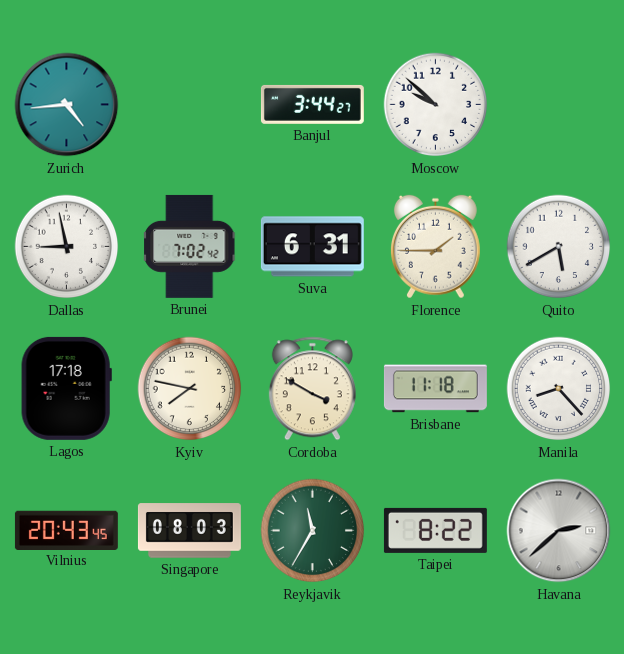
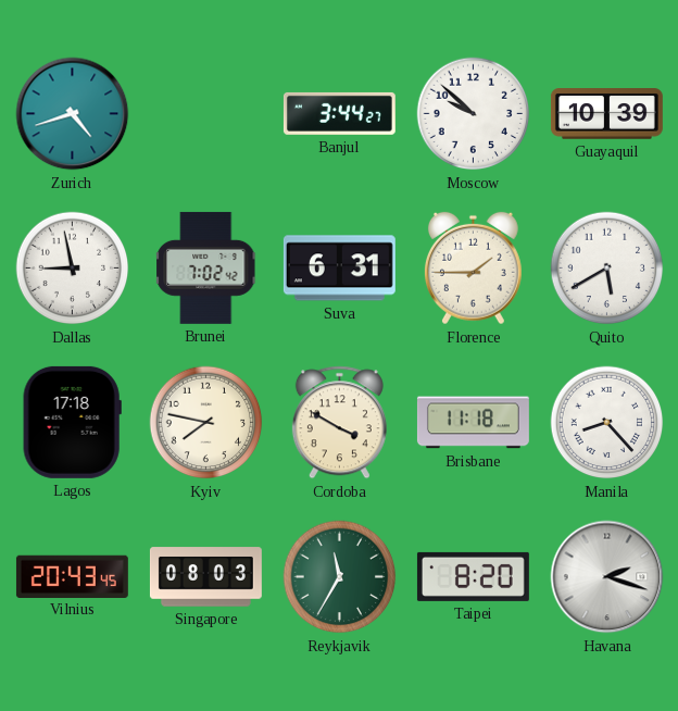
Zurich: 4:44 -> 4:42 (73, 114)
Guayaquil: none -> 10:39 (606, 114)
Taipei: 8:22 -> 8:20 (473, 576)
Havana: 2:38 -> 2:18 (607, 577)
